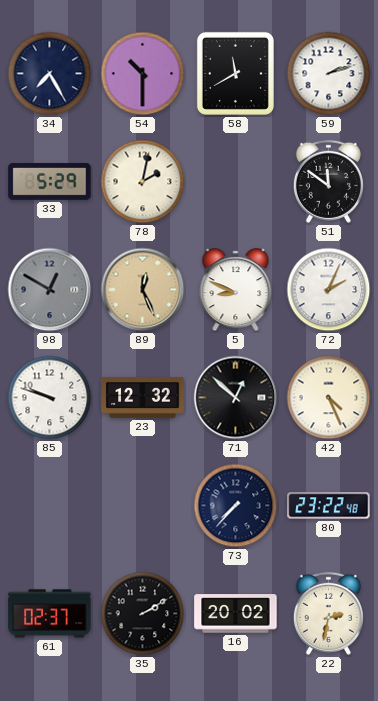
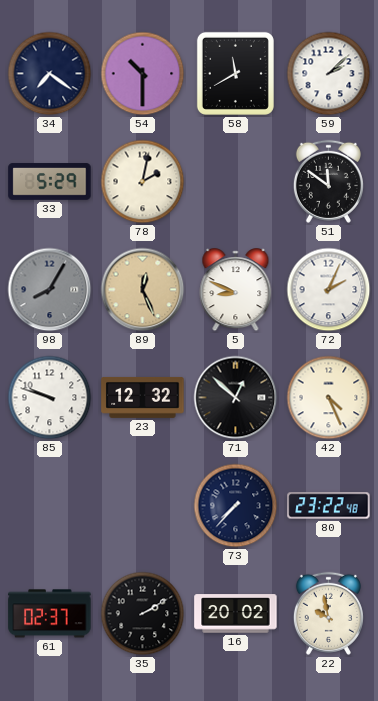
34: 7:25 -> 7:21 (50, 74)
59: 2:12 -> 2:08 (329, 74)
98: 12:50 -> 8:05 (50, 290)
22: 2:32 -> 9:58 (328, 613)
